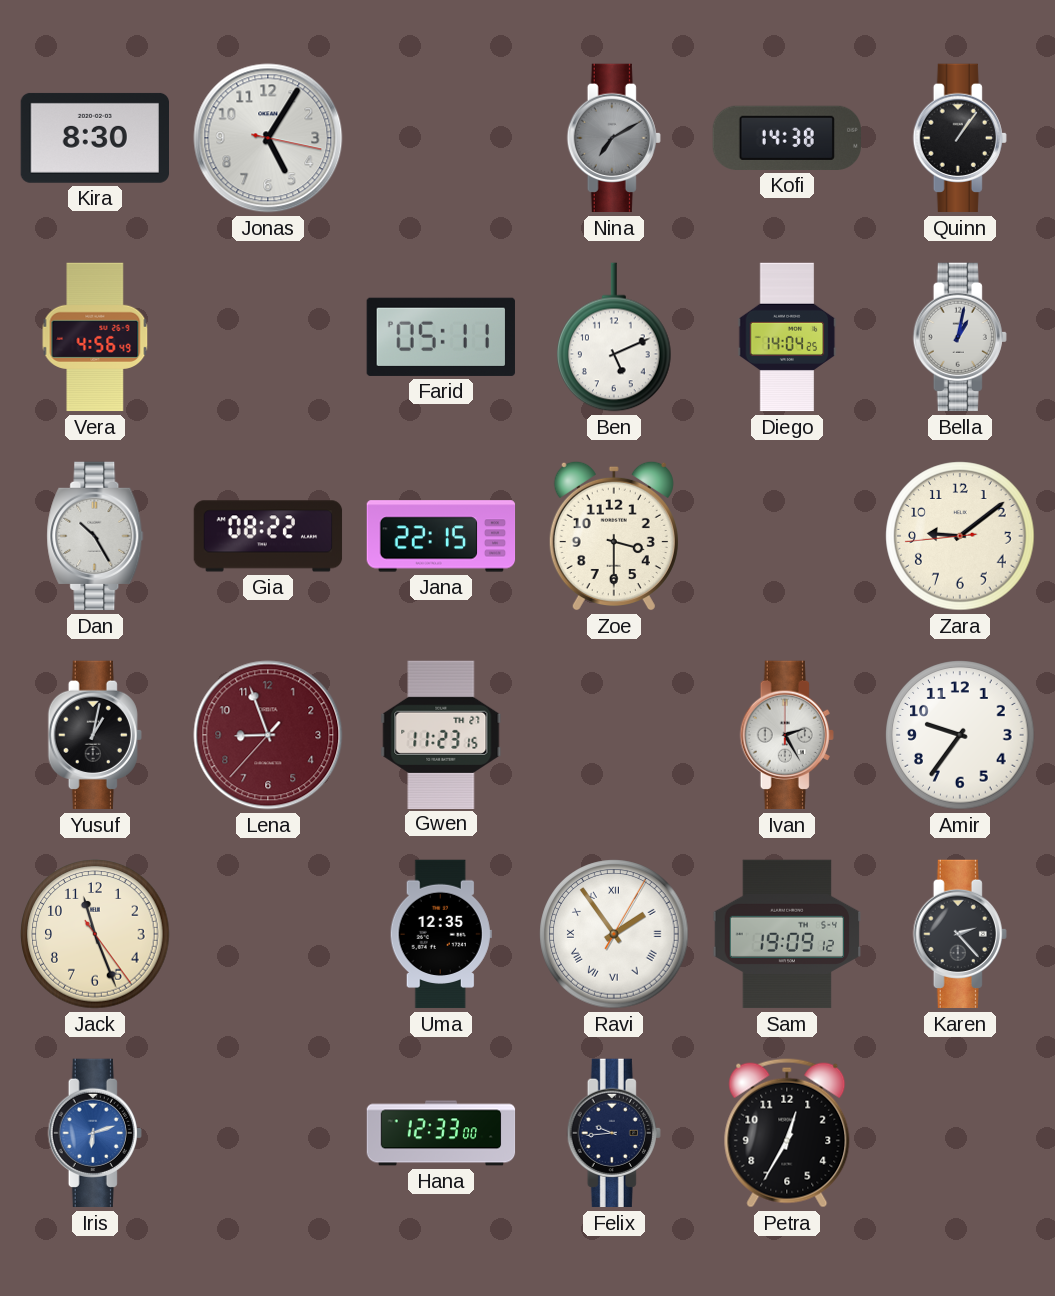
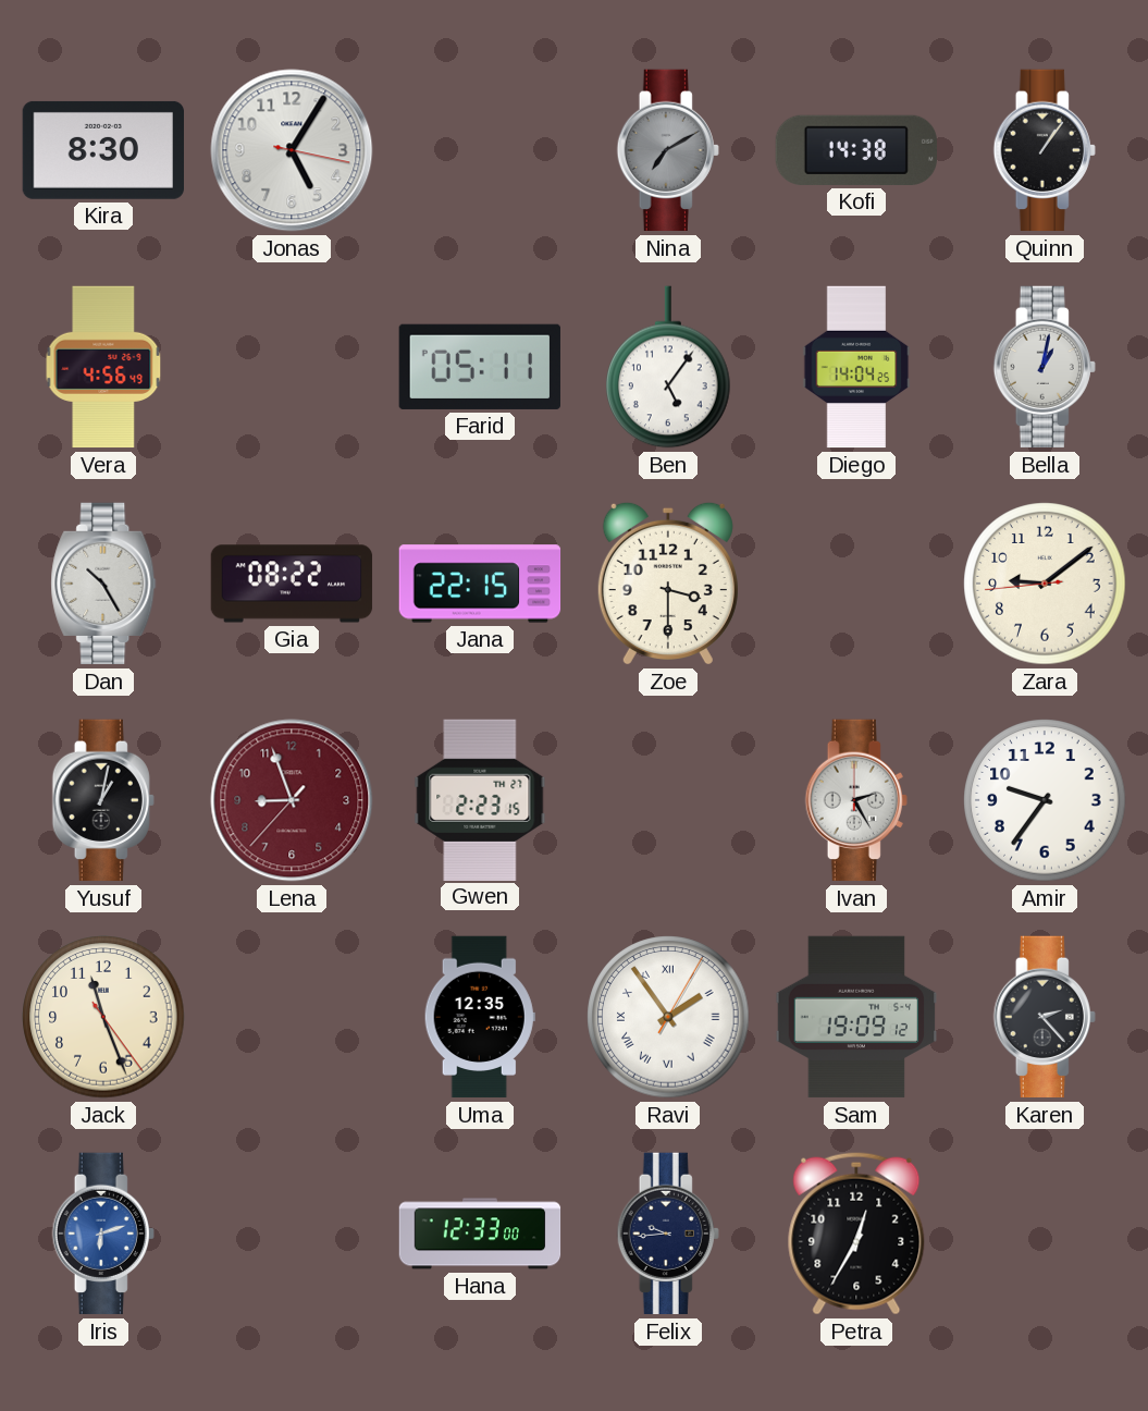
Ben: 5:11 -> 5:06 (669, 367)
Gwen: 11:23 -> 2:23 (480, 799)
